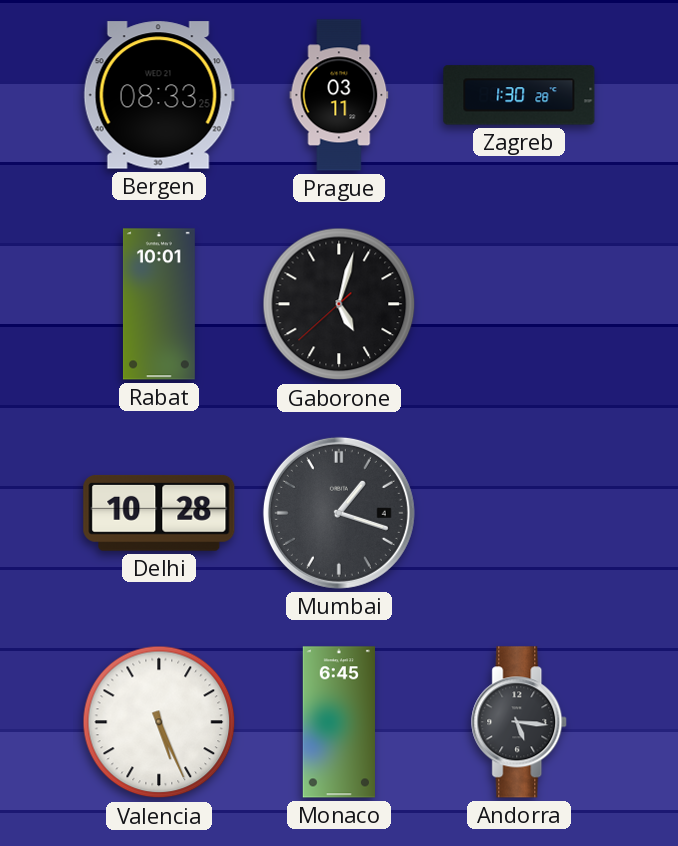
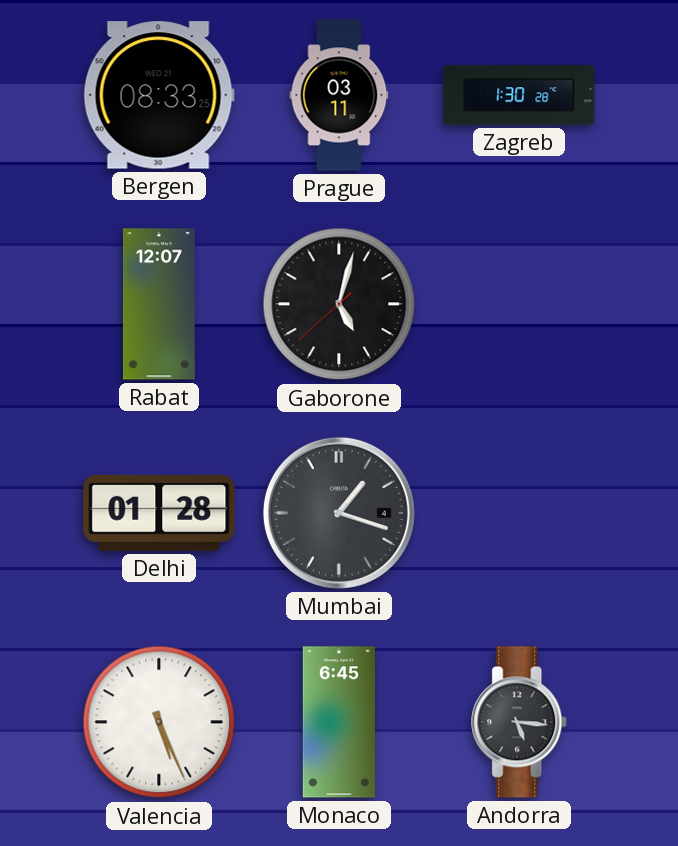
Rabat: 10:01 -> 12:07 (159, 304)
Delhi: 10:28 -> 01:28 (159, 513)
